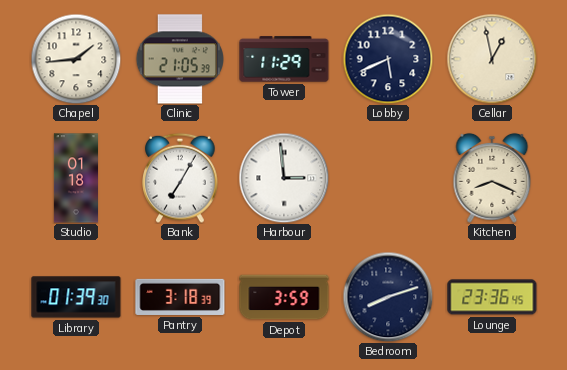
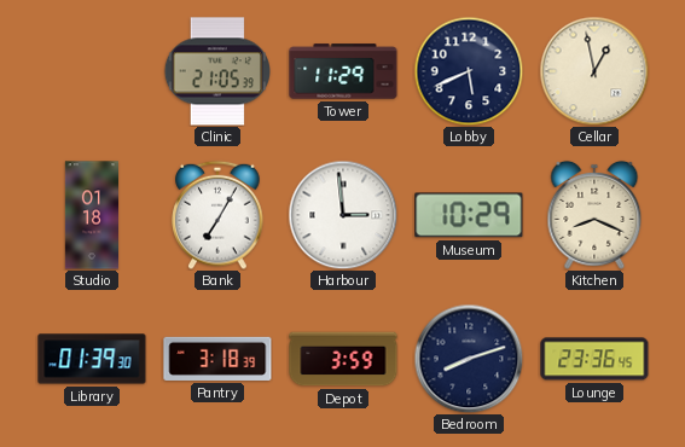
Chapel: 1:44 -> none (76, 59)
Museum: none -> 10:29 (469, 215)
